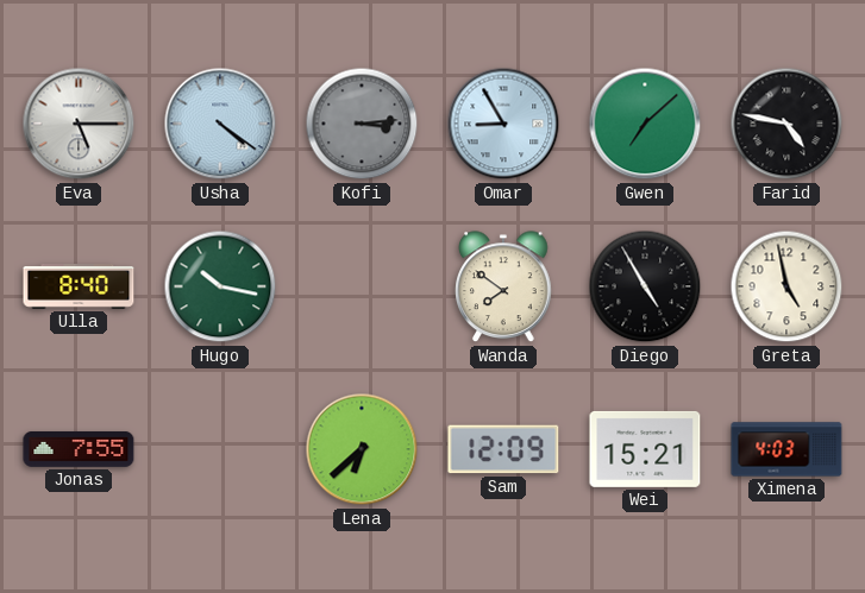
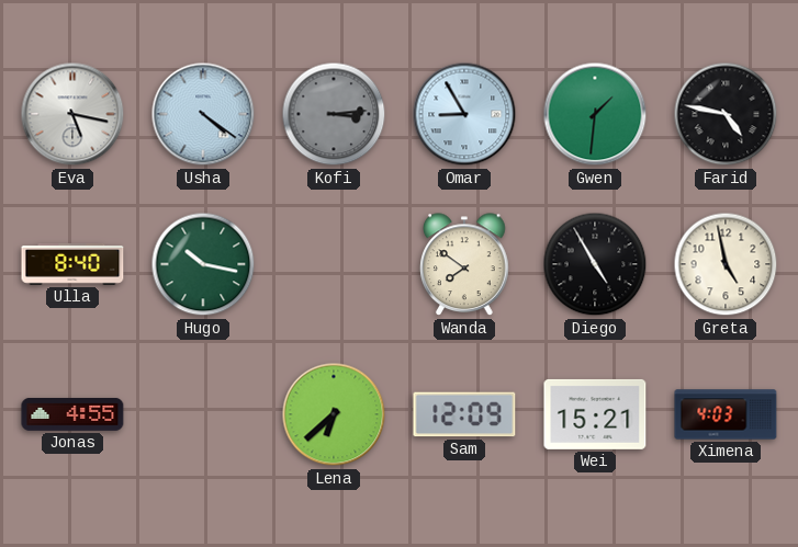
Eva: 5:15 -> 5:17 (72, 114)
Gwen: 7:08 -> 1:31 (595, 114)
Jonas: 7:55 -> 4:55 (72, 414)
